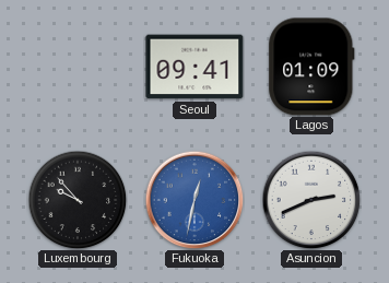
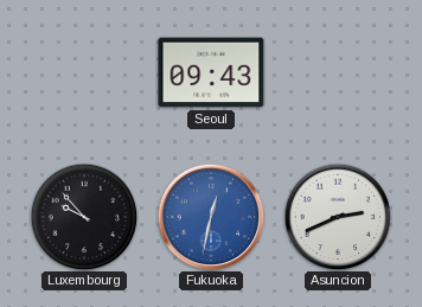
Seoul: 09:41 -> 09:43 (211, 72)
Lagos: 01:09 -> none (311, 67)
